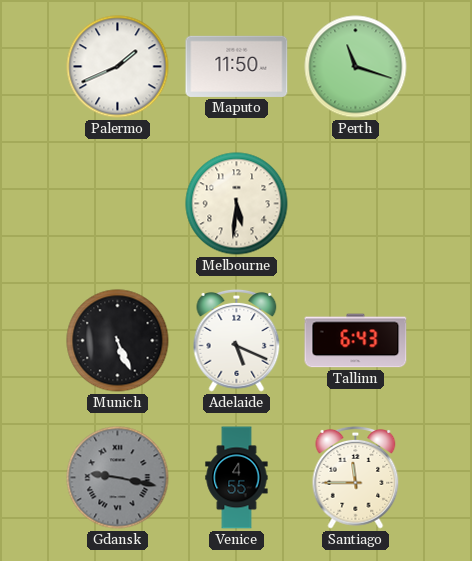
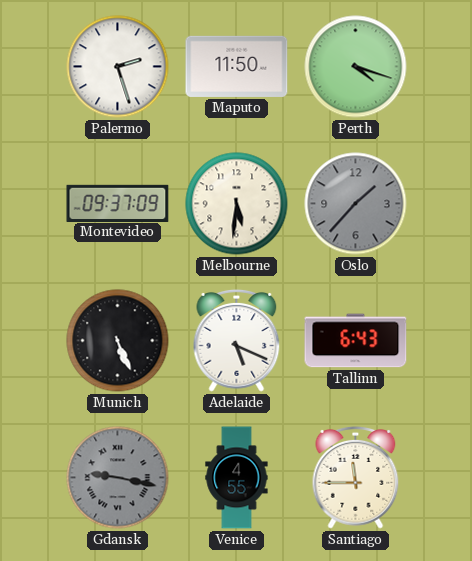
Palermo: 1:41 -> 2:27 (118, 67)
Perth: 11:18 -> 4:18 (356, 67)
Montevideo: none -> 09:37 (118, 203)
Oslo: none -> 1:37 (356, 204)
